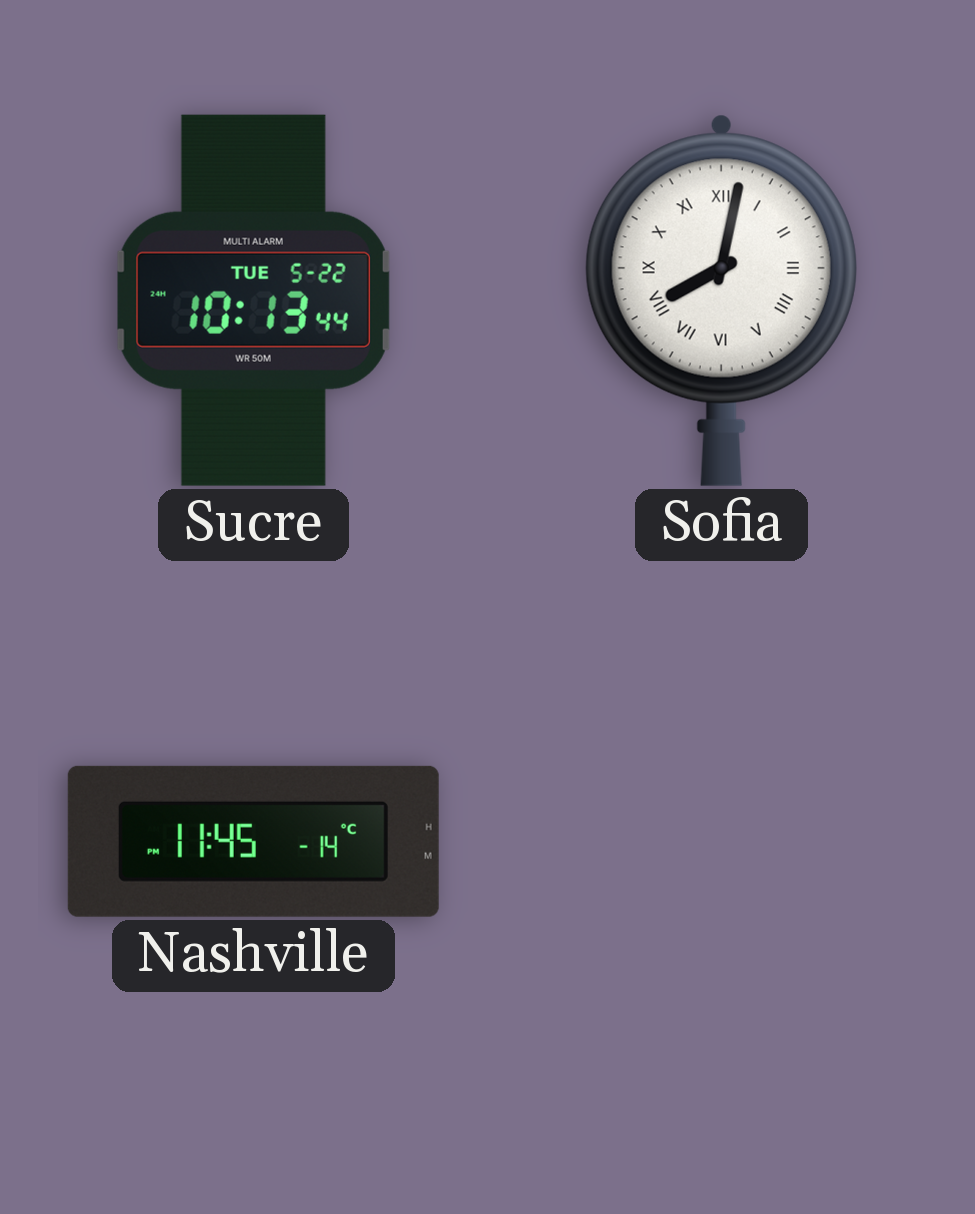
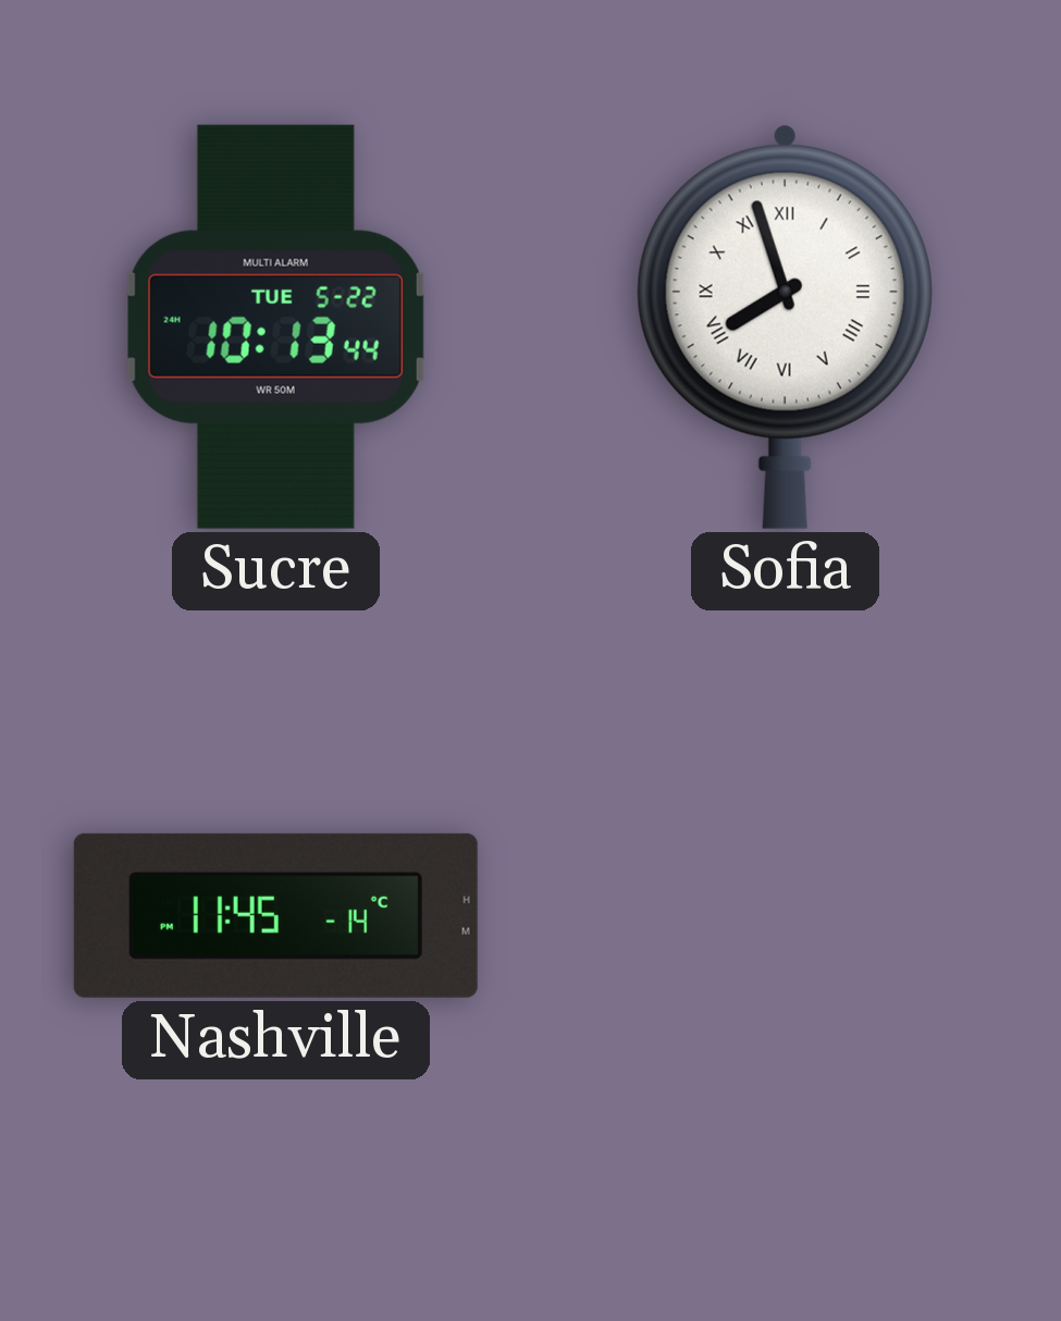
Sofia: 8:02 -> 7:57 (785, 326)
